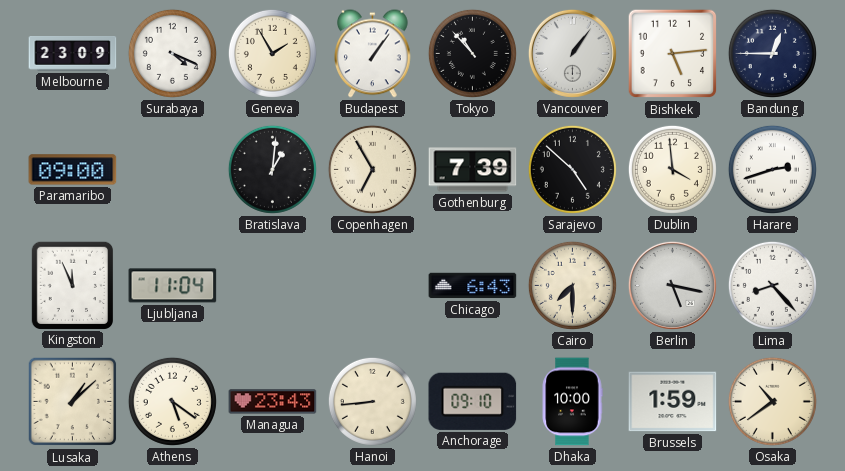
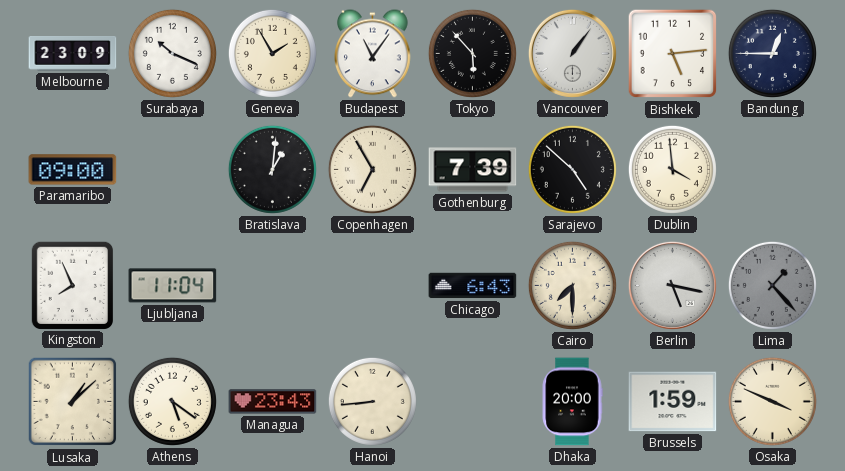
Surabaya: 4:19 -> 10:19 (172, 53)
Budapest: 1:06 -> 11:06 (373, 54)
Tokyo: 10:53 -> 5:53 (472, 53)
Harare: 2:42 -> none (772, 169)
Kingston: 11:56 -> 7:56 (72, 285)
Lima: 8:23 -> 1:23 (772, 285)
Lima dial: white -> grey (772, 285)
Anchorage: 09:10 -> none (473, 401)
Dhaka: 10:00 -> 20:00 (572, 402)
Osaka: 10:39 -> 3:49 (772, 401)
